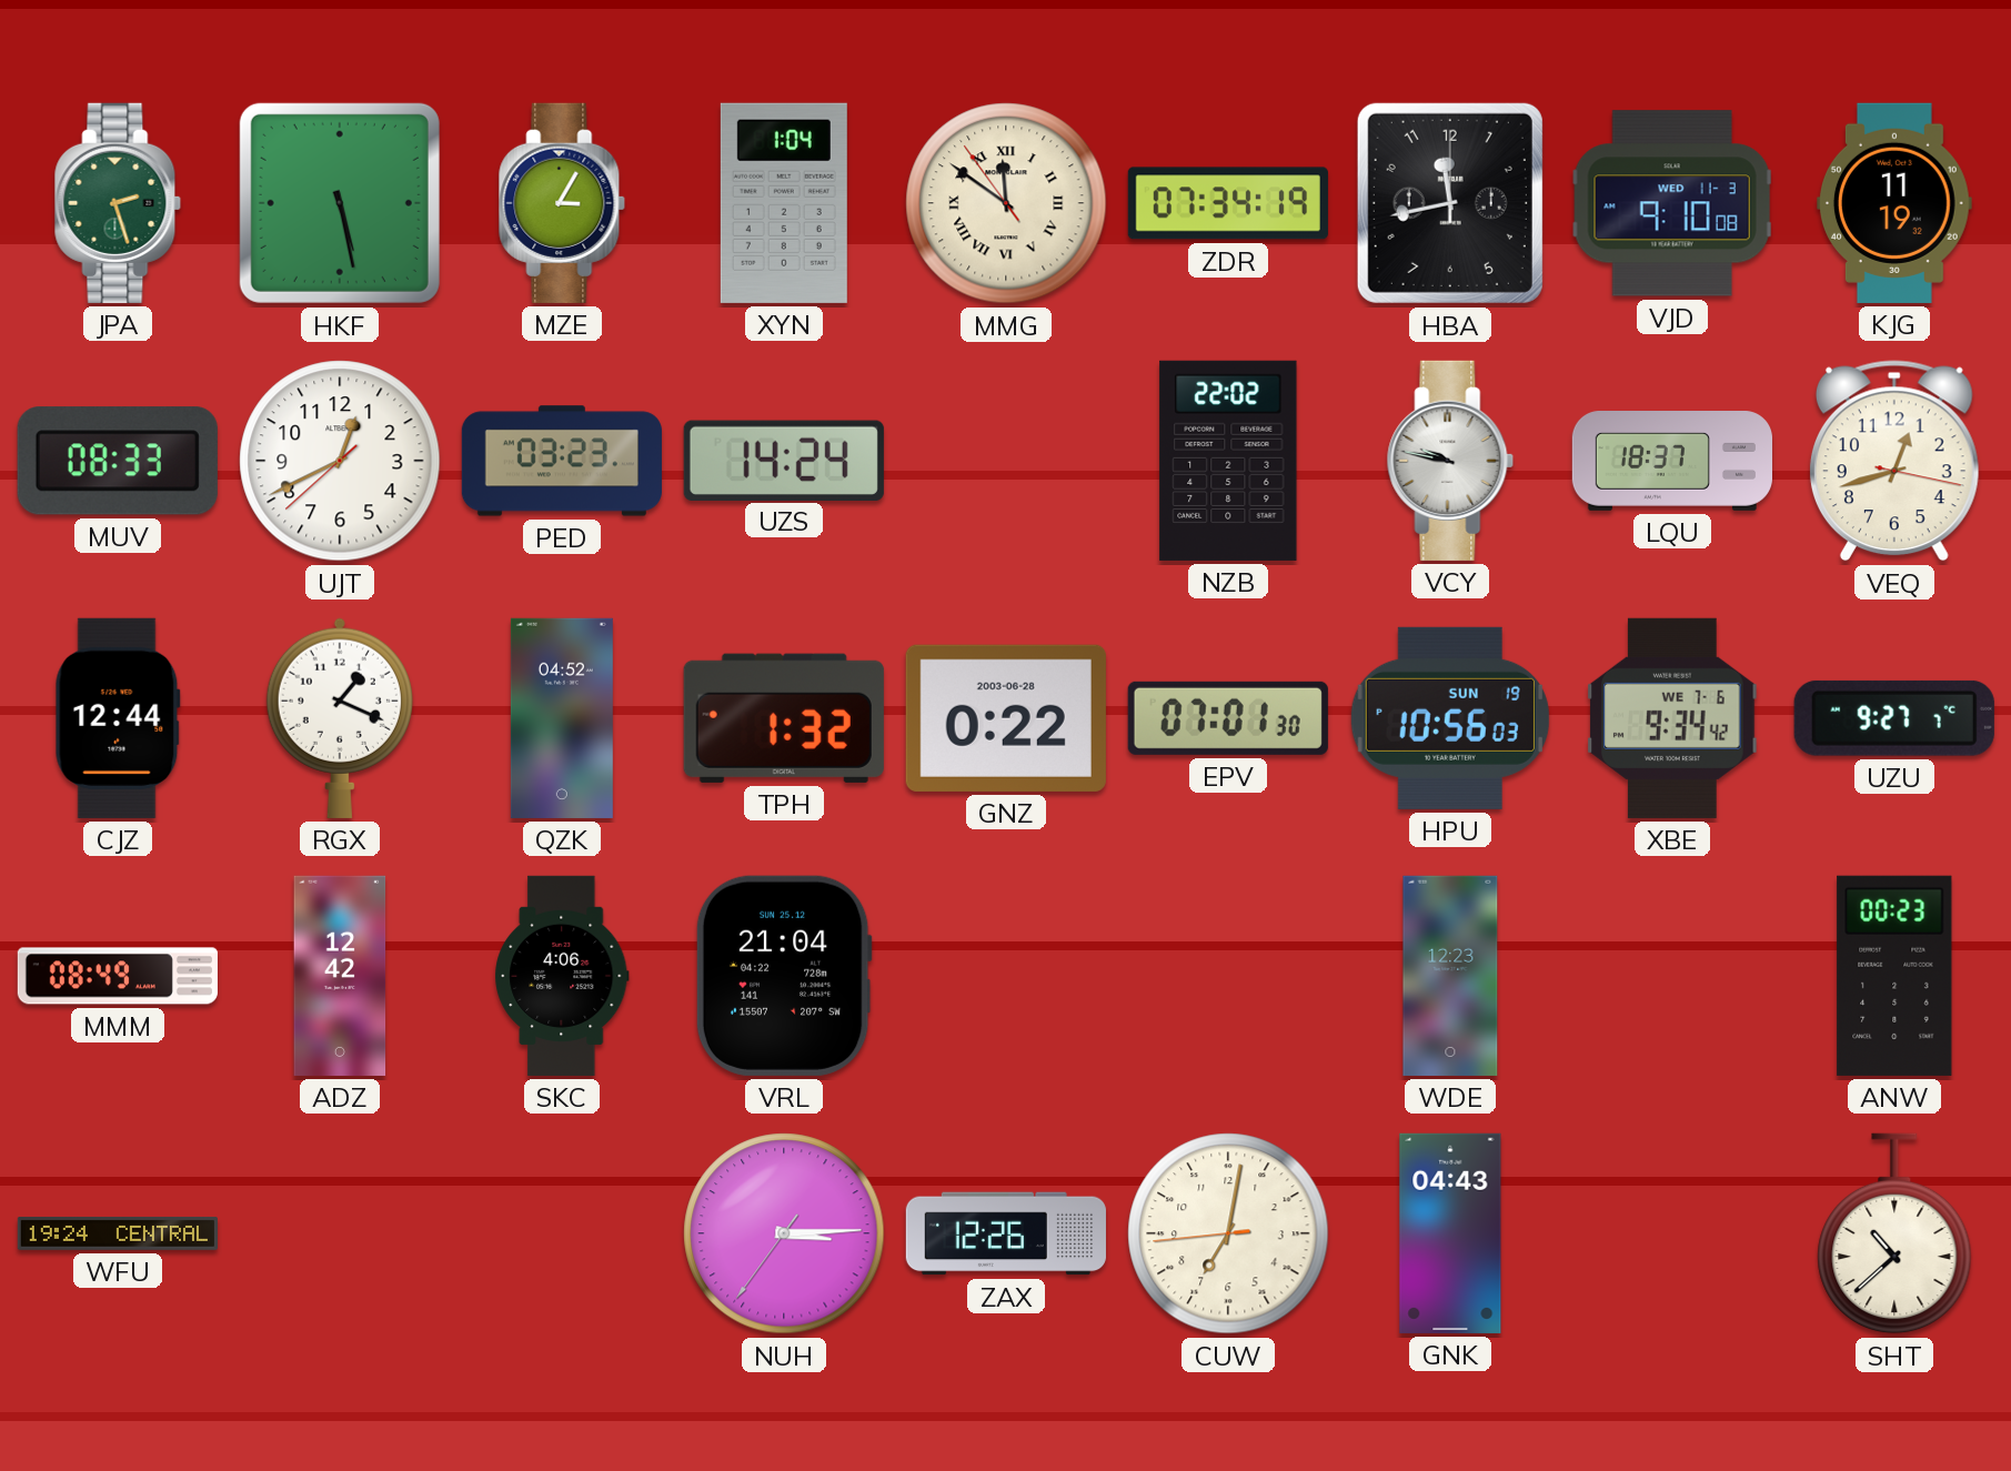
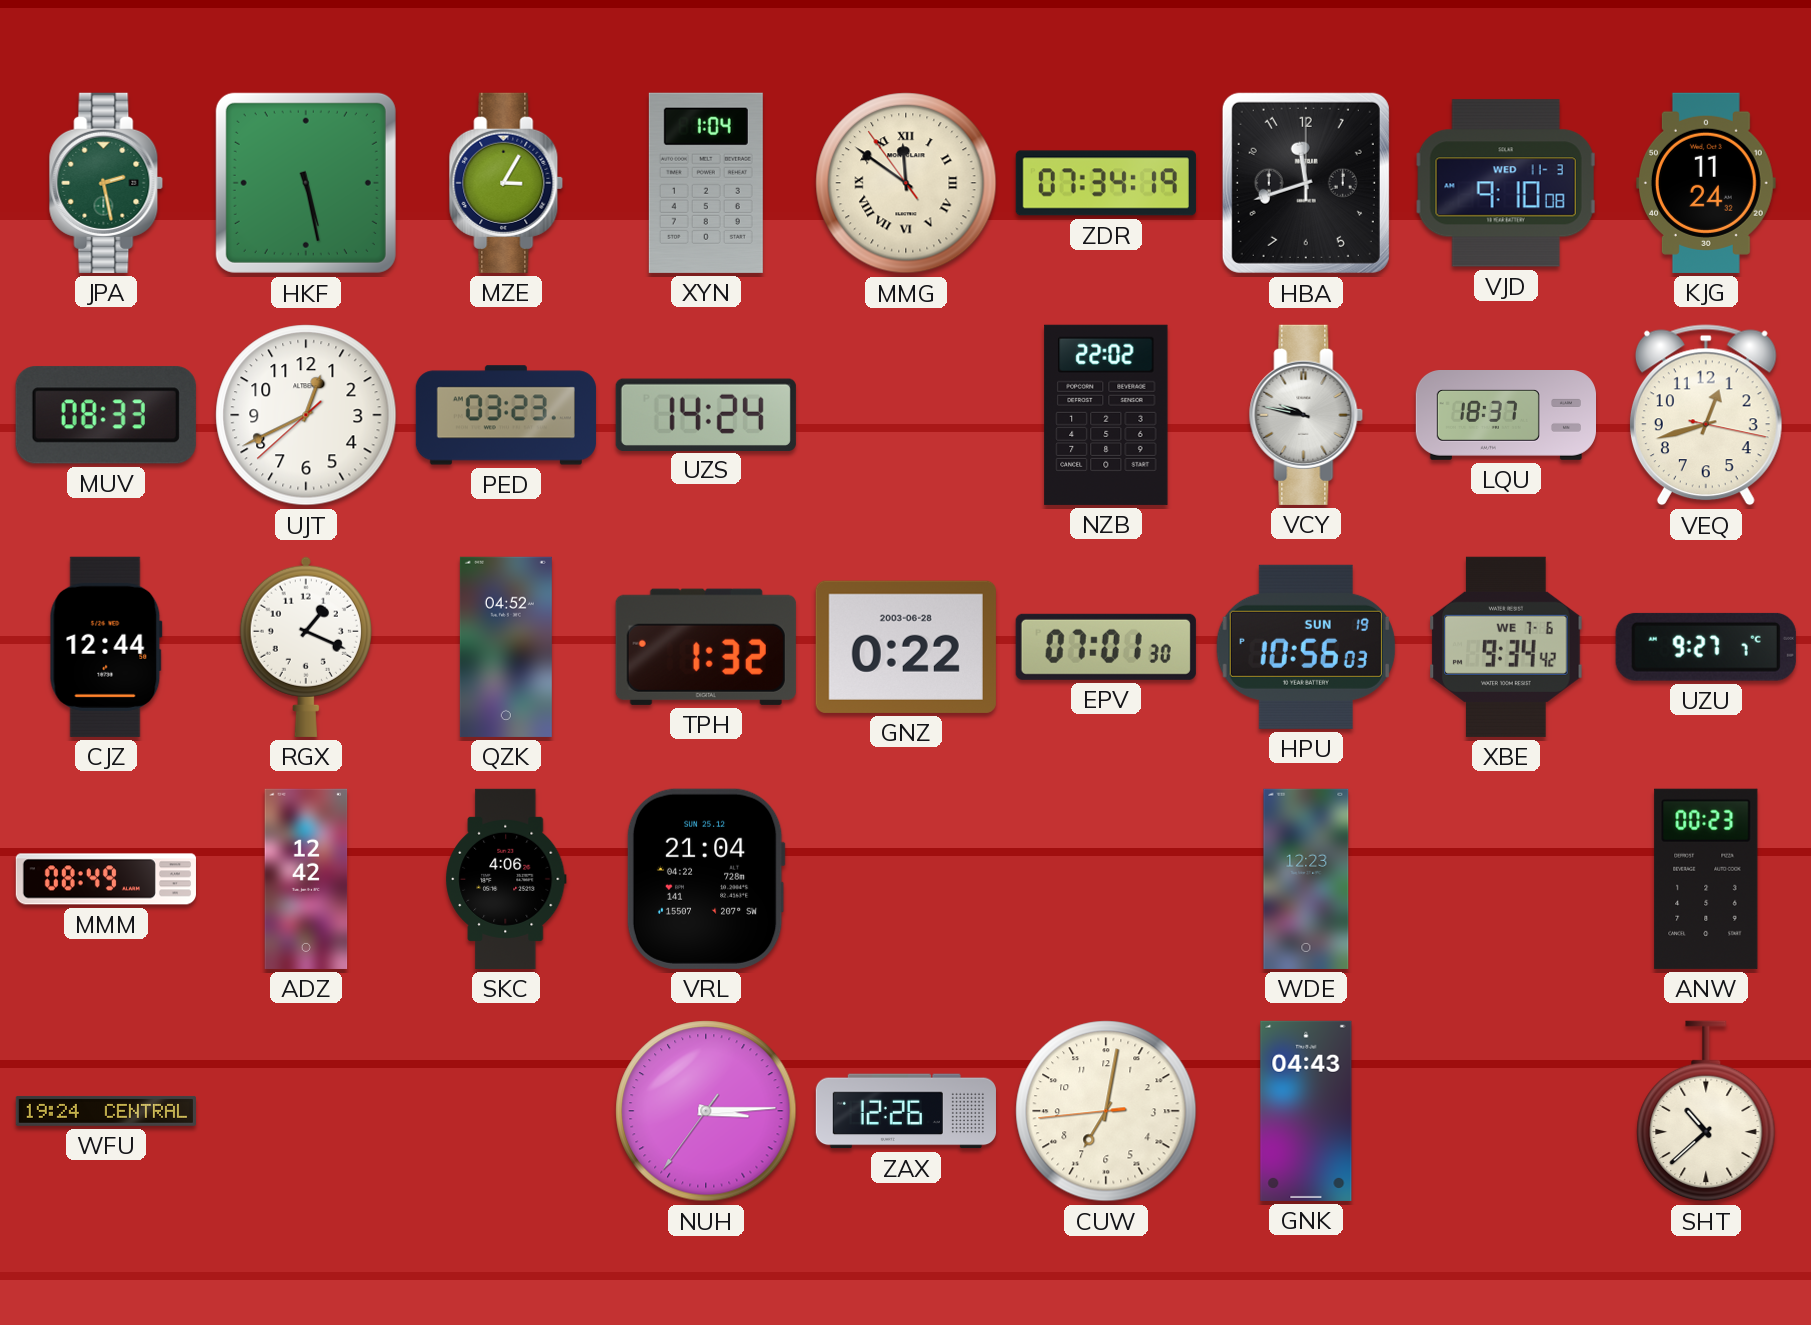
JPA: 2:27 -> 2:28 (106, 183)
HBA: 11:43 -> 11:42 (1306, 183)
KJG: 11:19 -> 11:24 (1706, 183)
